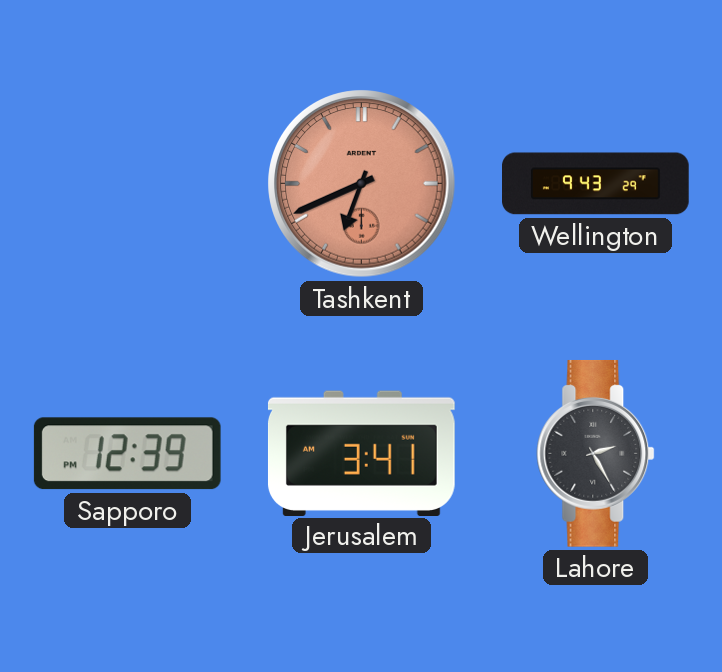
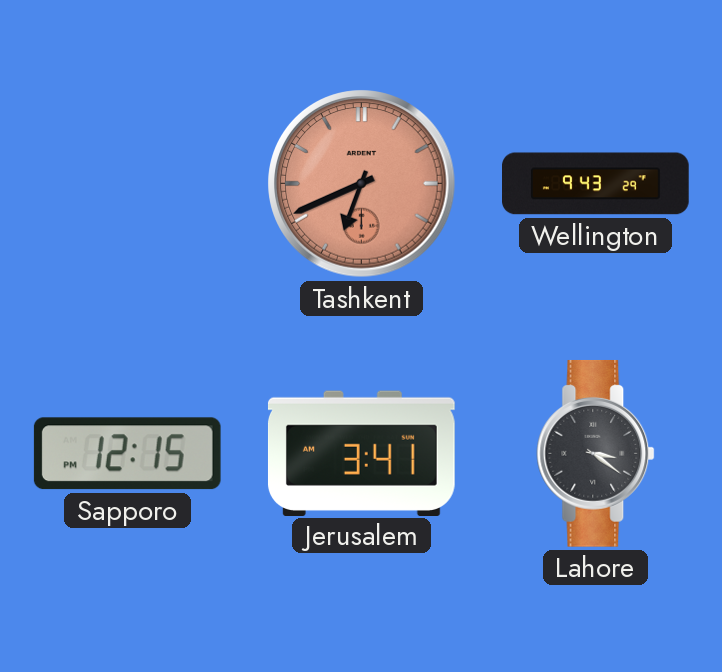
Sapporo: 12:39 -> 12:15 (127, 454)
Lahore: 2:25 -> 3:21 (596, 453)
